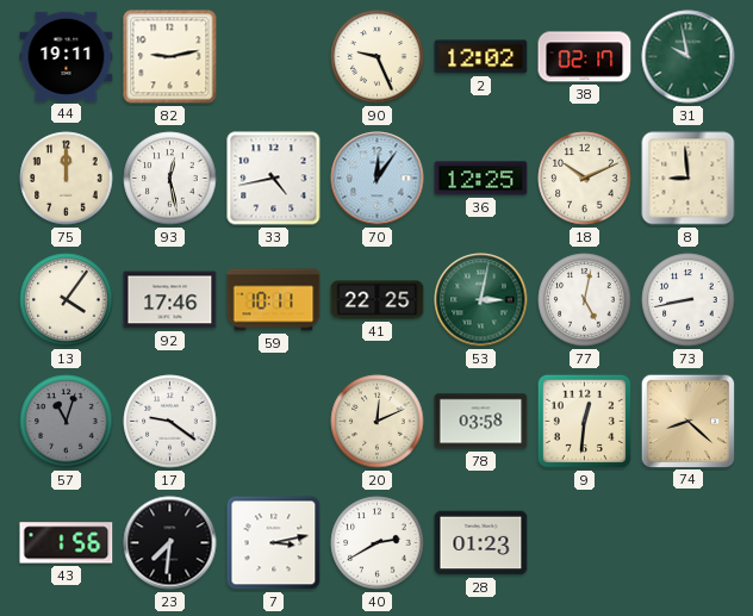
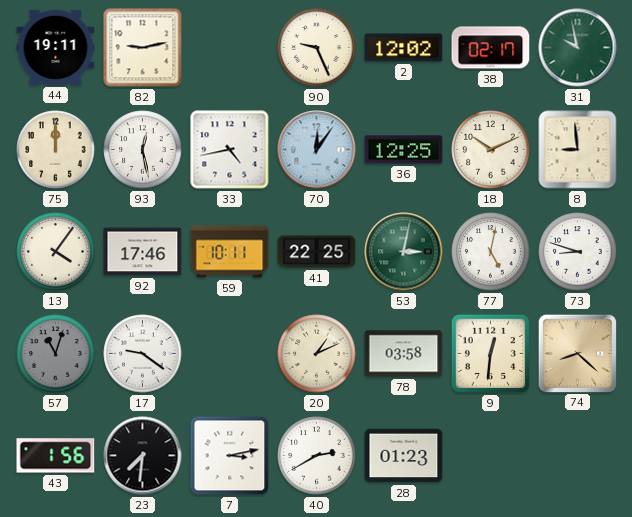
73: 8:43 -> 8:48 (578, 252)
20: 12:11 -> 1:11 (317, 354)
